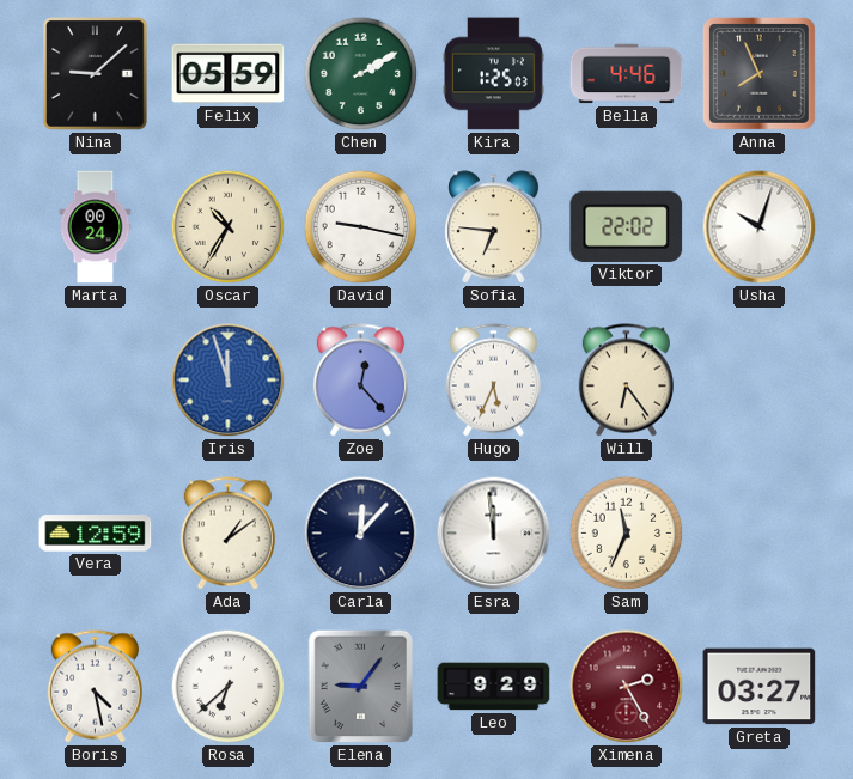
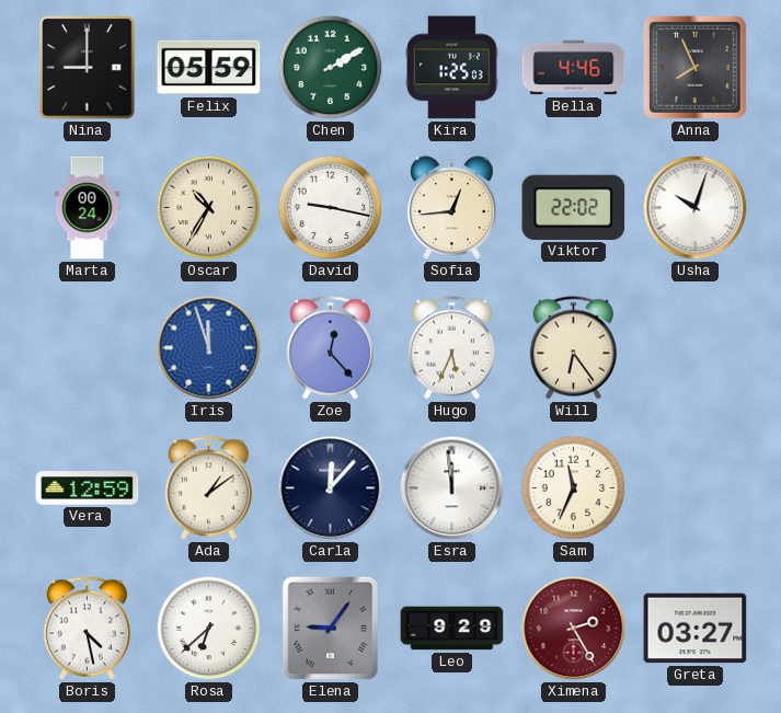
Nina: 9:08 -> 9:00 (88, 68)
Sofia: 6:46 -> 12:44 (452, 208)
